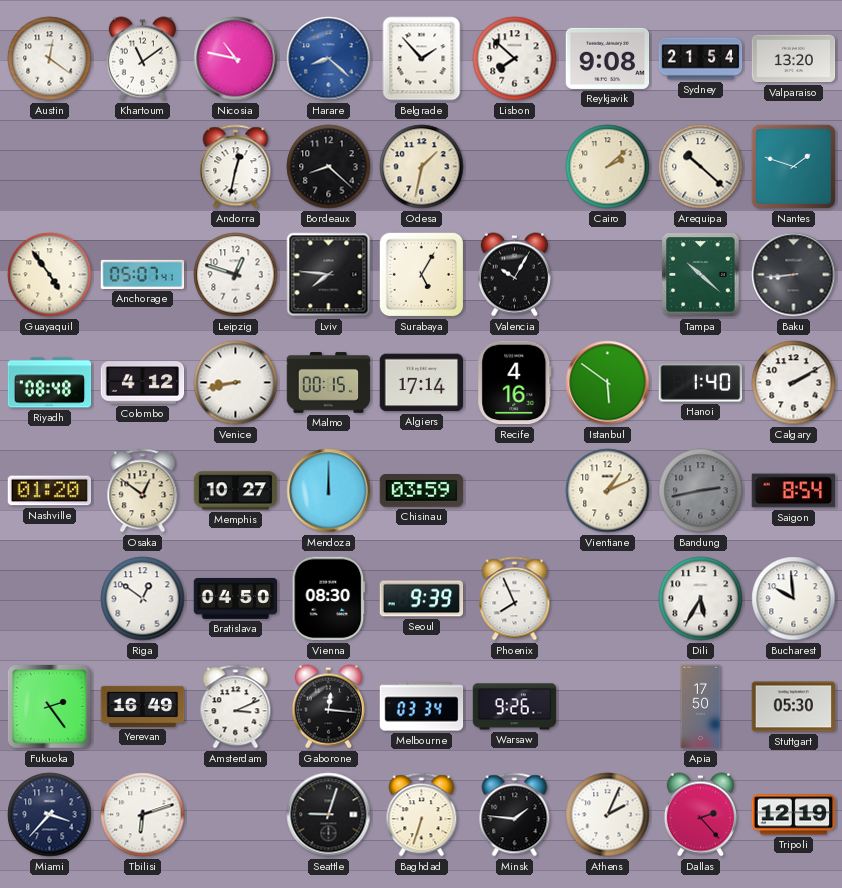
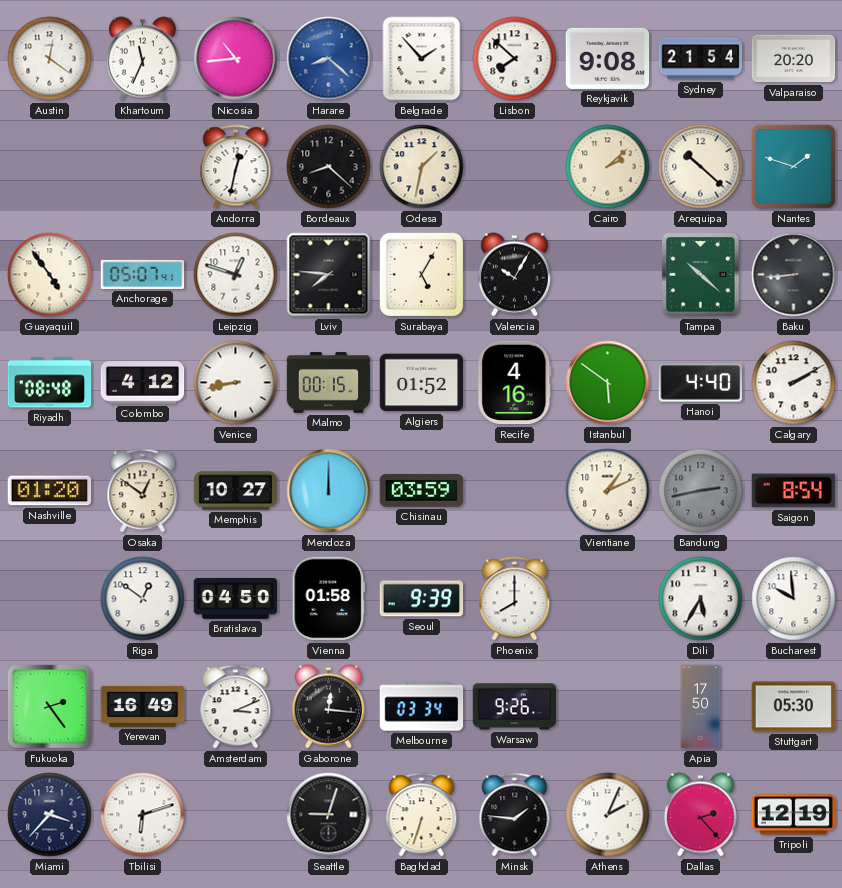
Khartoum: 11:09 -> 11:34 (142, 59)
Nicosia: 10:47 -> 10:44 (236, 59)
Valparaiso: 13:20 -> 20:20 (794, 59)
Algiers: 17:14 -> 01:52 (422, 383)
Hanoi: 1:40 -> 4:40 (701, 383)
Vienna: 08:30 -> 01:58 (329, 599)
Phoenix: 7:56 -> 8:00 (515, 599)
